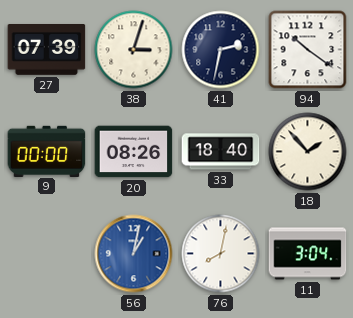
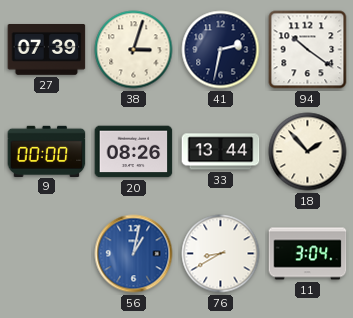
33: 18:40 -> 13:44 (221, 152)
76: 8:02 -> 8:40 (221, 254)
